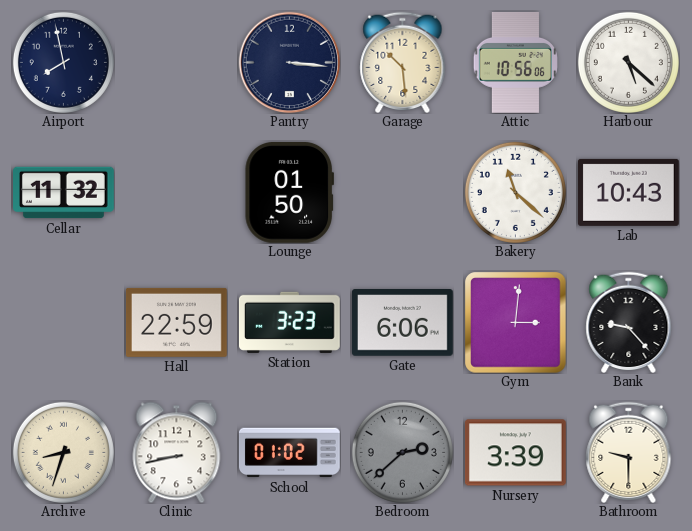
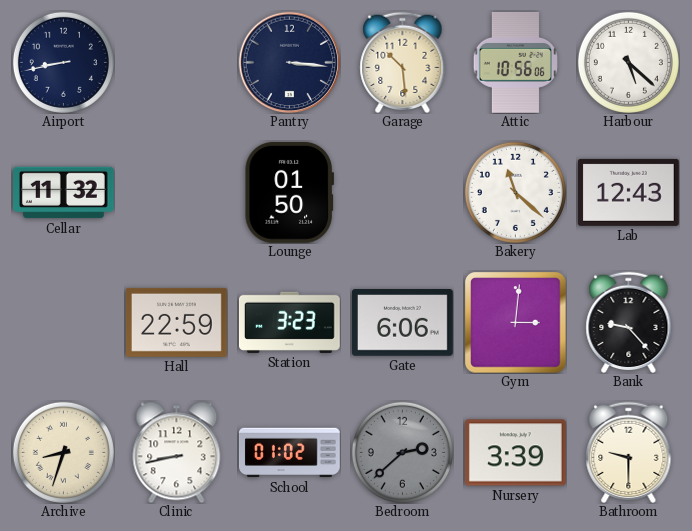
Airport: 7:58 -> 8:43 (63, 62)
Lab: 10:43 -> 12:43 (628, 192)
